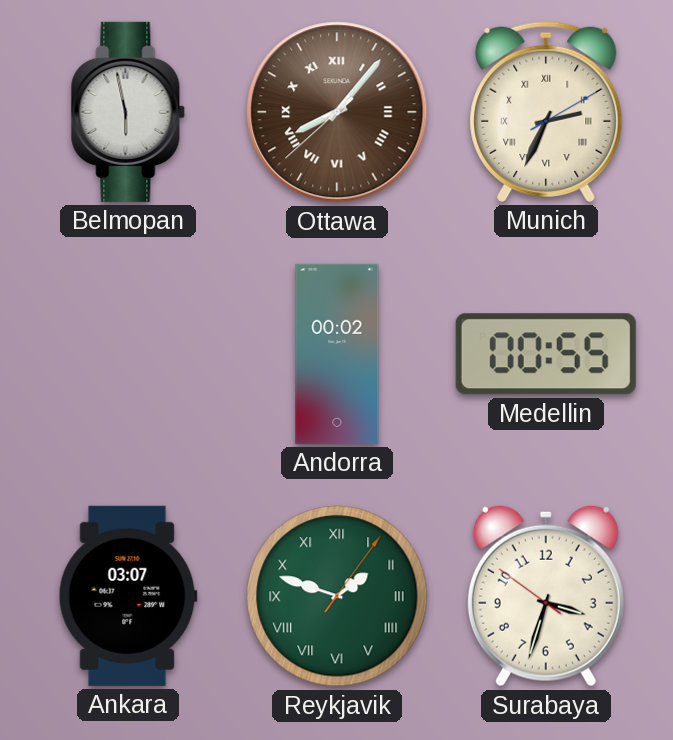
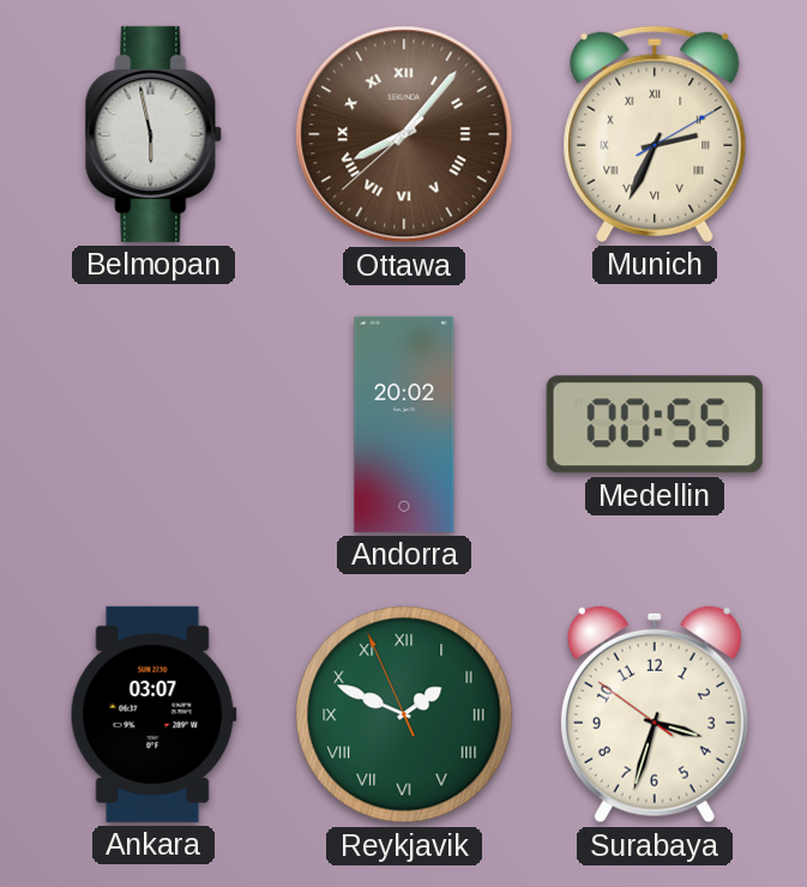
Andorra: 00:02 -> 20:02 (404, 424)
Reykjavik: 1:48:06 -> 1:48:56 (404, 714)
